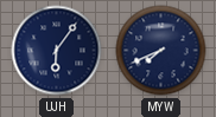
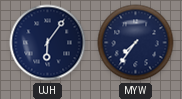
MYW: 7:41 -> 7:36 (136, 43)
